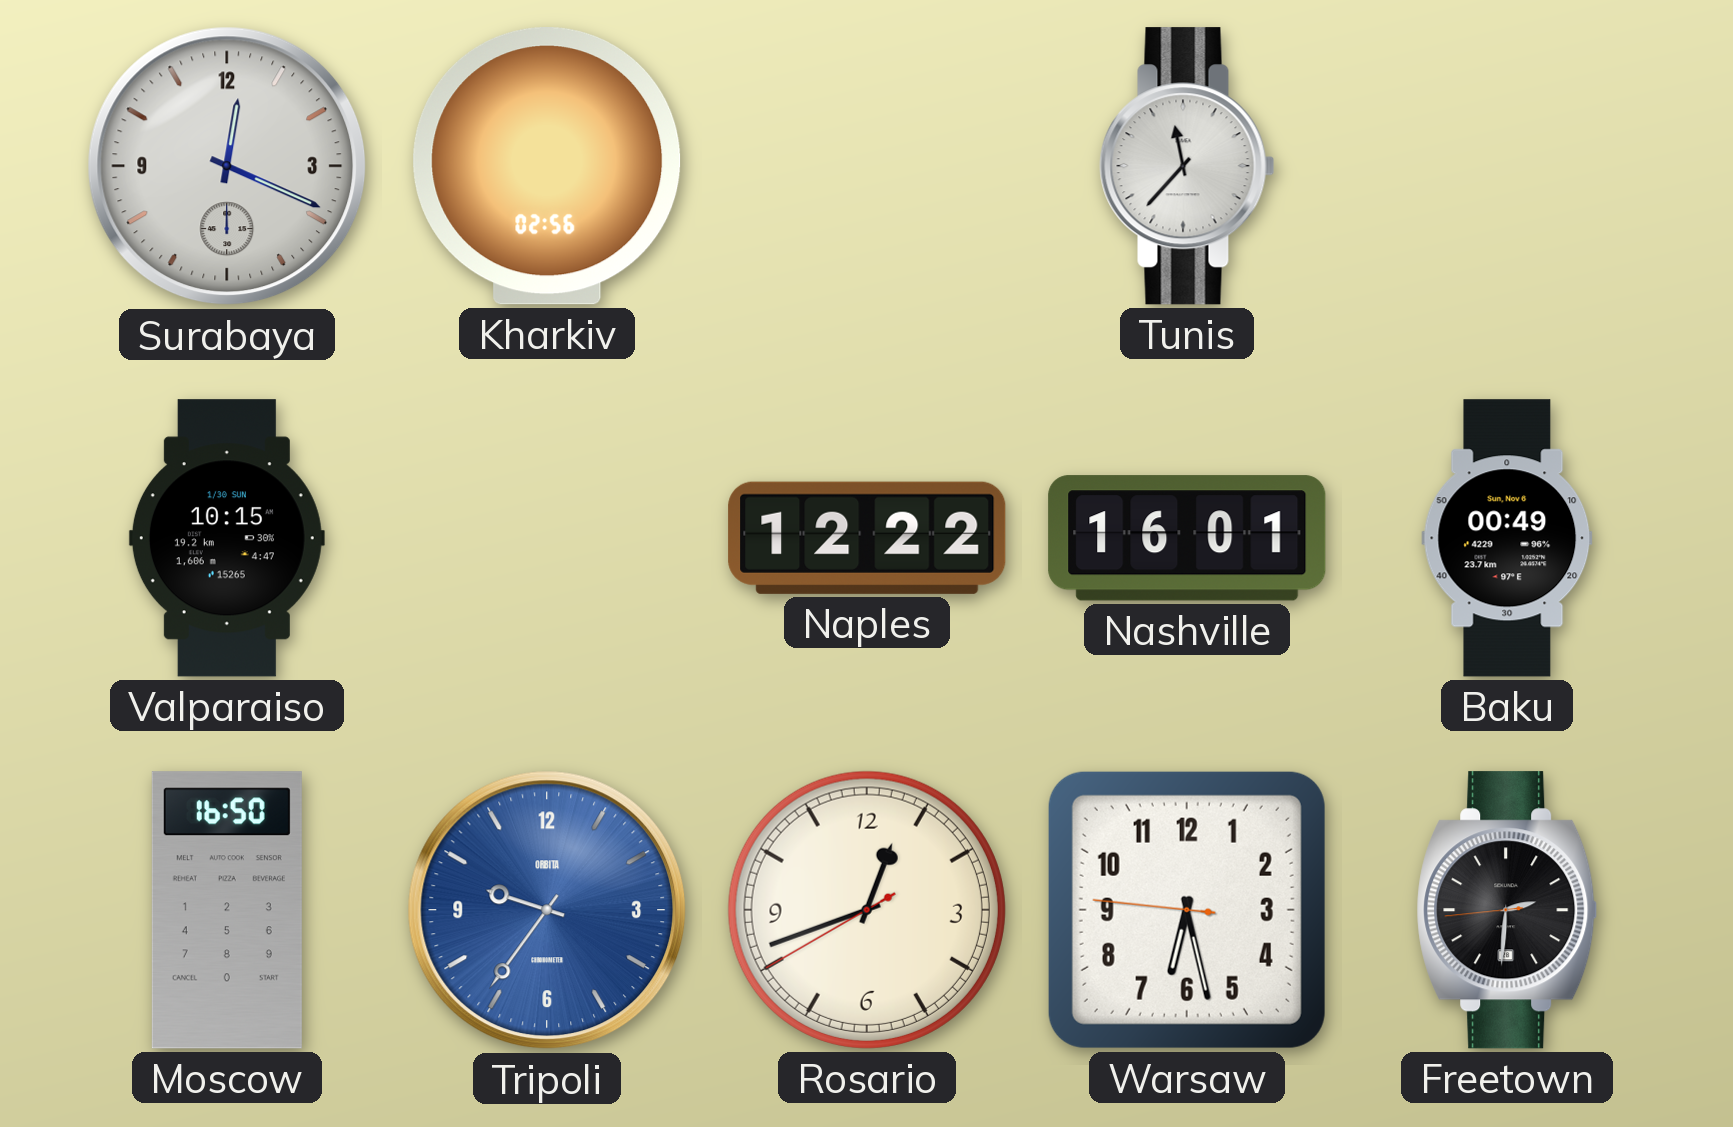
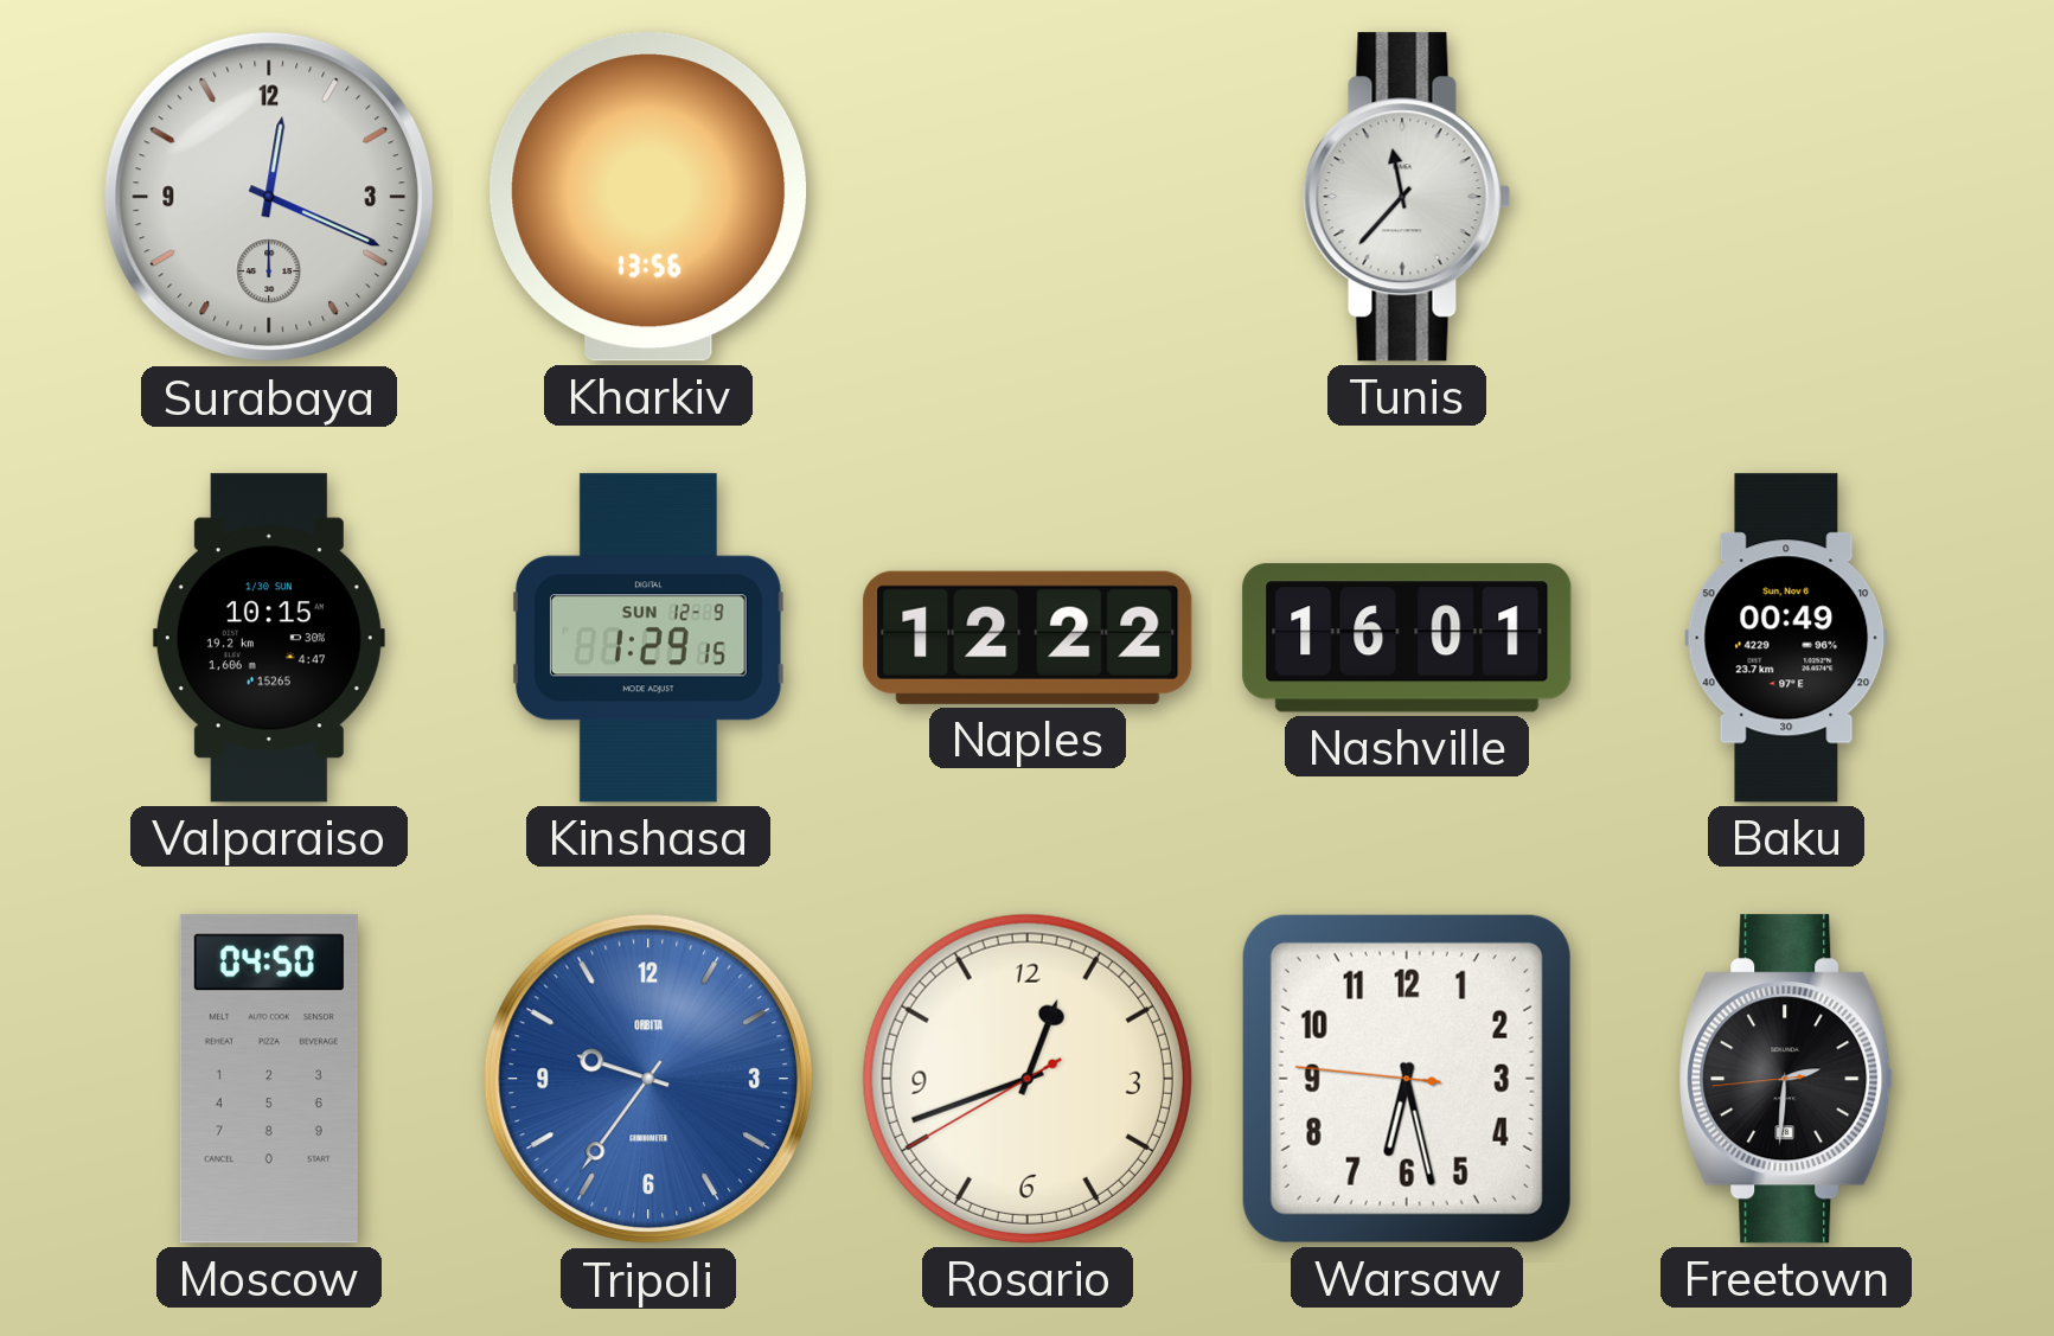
Kharkiv: 02:56 -> 13:56 (648, 197)
Kinshasa: none -> 1:29 (648, 638)
Moscow: 16:50 -> 04:50 (269, 1079)
